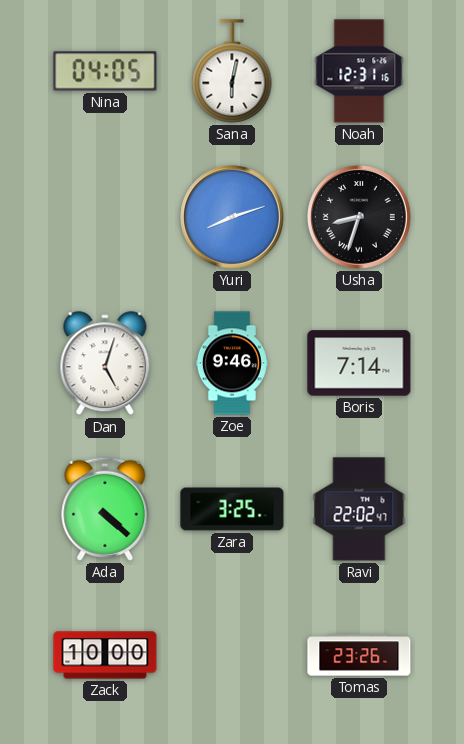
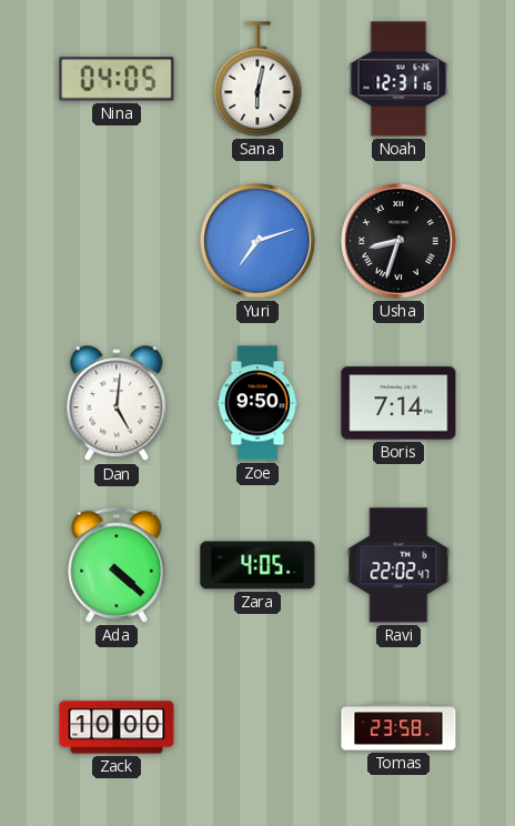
Yuri: 8:12 -> 7:12 (259, 242)
Dan: 5:03 -> 5:01 (117, 404)
Zoe: 9:46 -> 9:50 (257, 403)
Zara: 3:25 -> 4:05 (257, 565)
Tomas: 23:26 -> 23:58 (398, 727)
